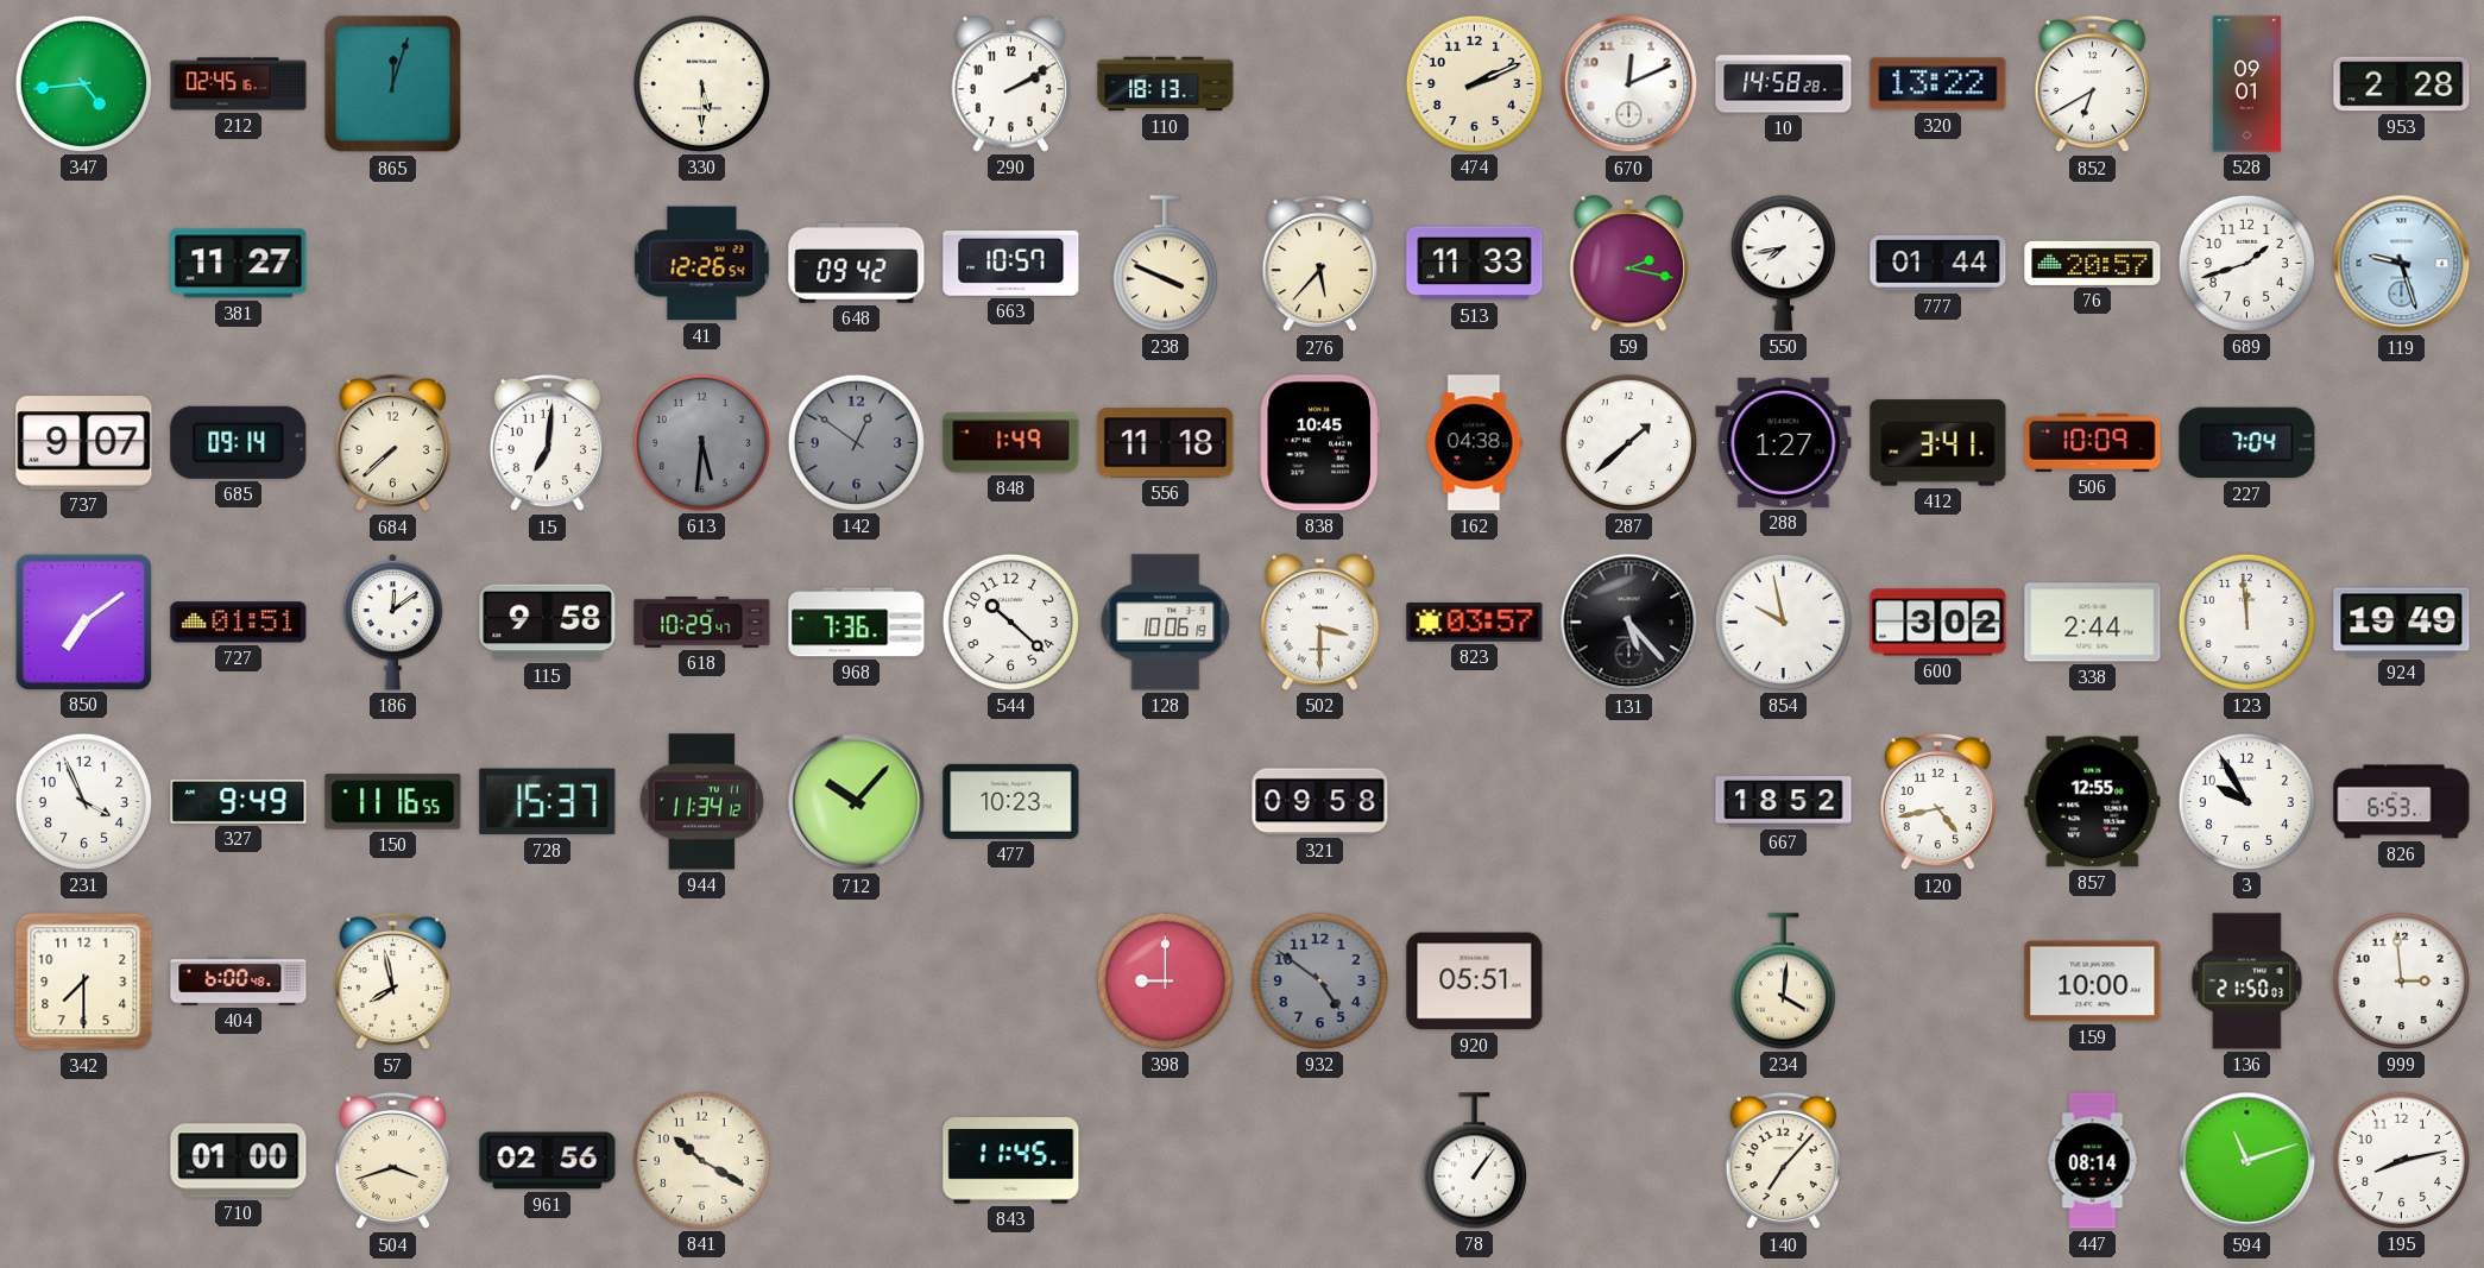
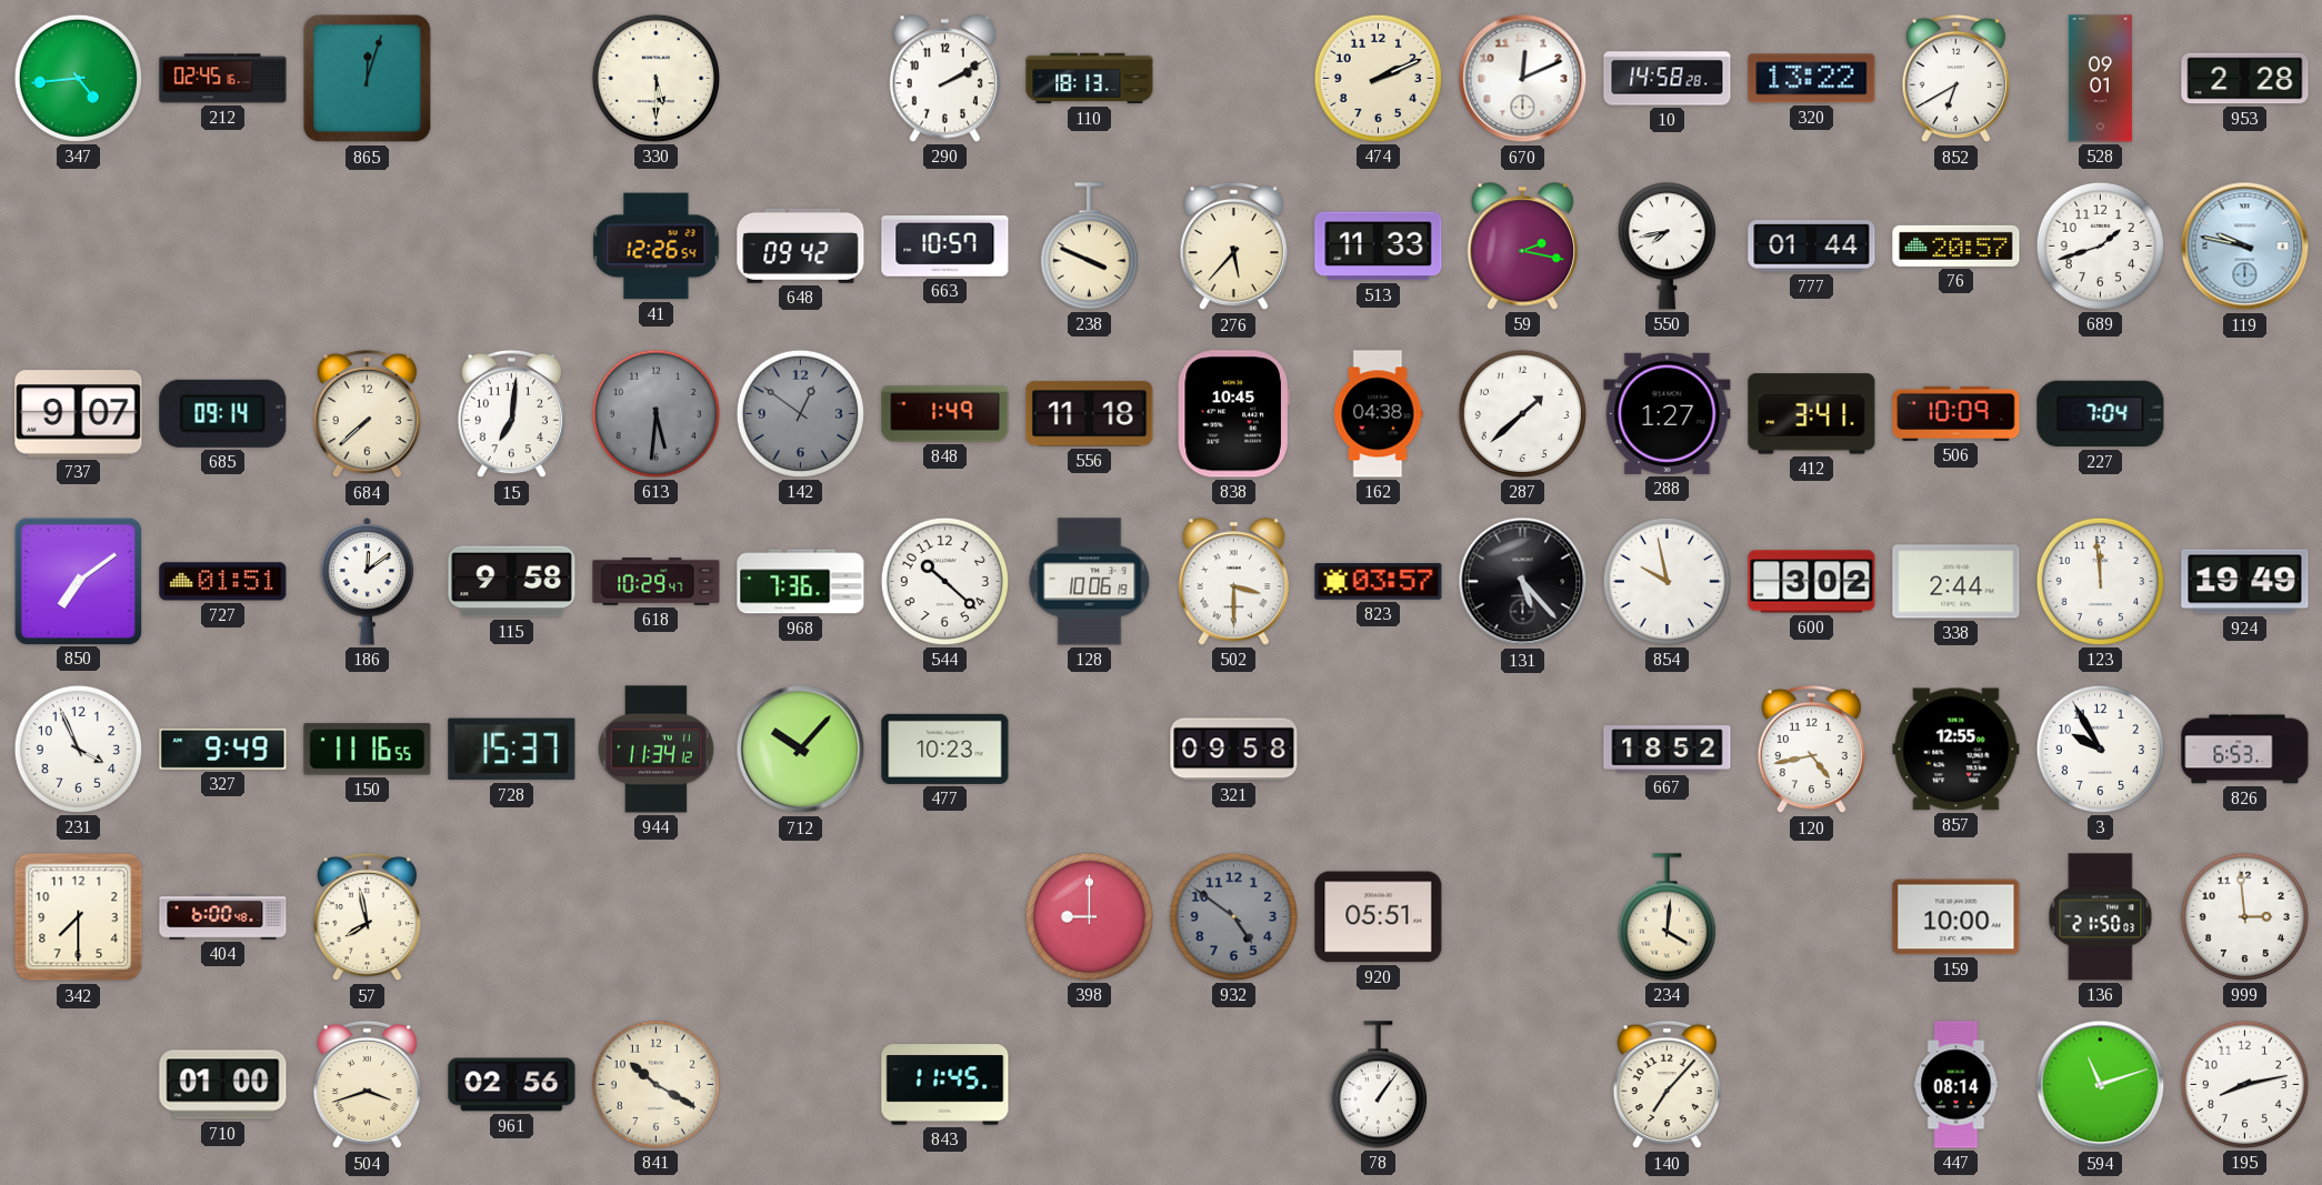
381: 11:27 -> none (239, 264)
119: 9:27 -> 9:47 (2245, 247)
